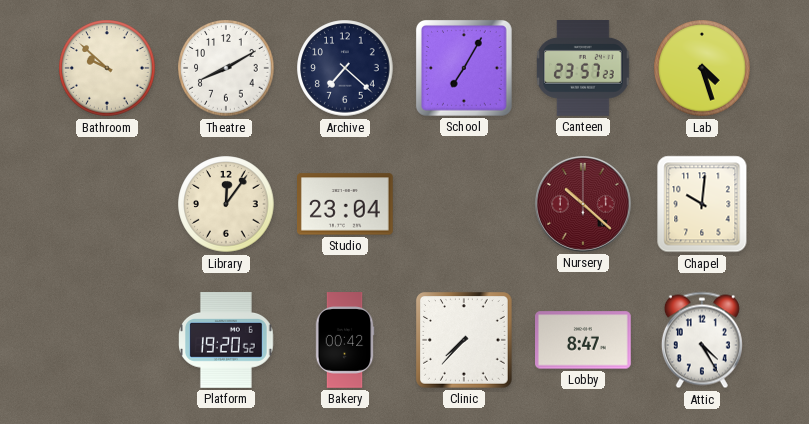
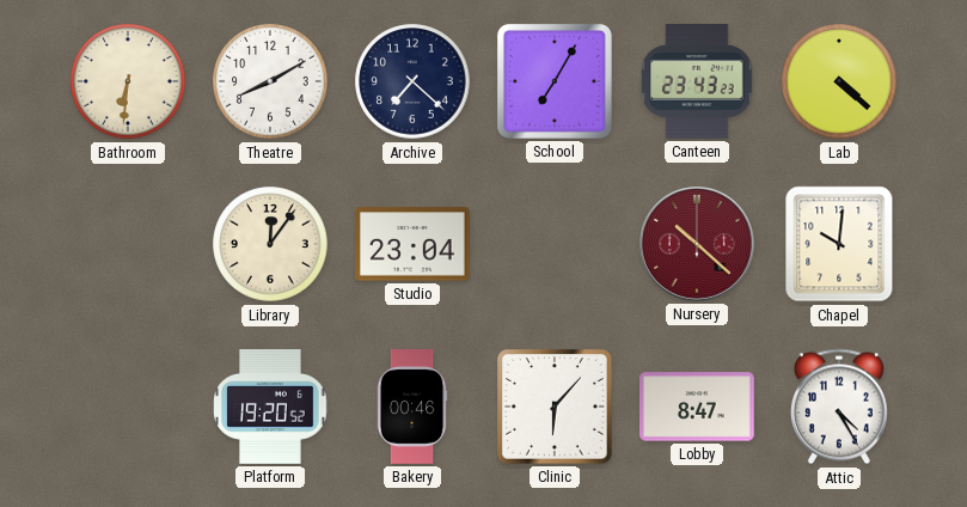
Bathroom: 9:52 -> 6:31 (128, 81)
Canteen: 23:57 -> 23:43 (698, 83)
Lab: 4:27 -> 4:22 (839, 81)
Bakery: 00:42 -> 00:46 (412, 407)
Clinic: 7:37 -> 6:07 (556, 408)
